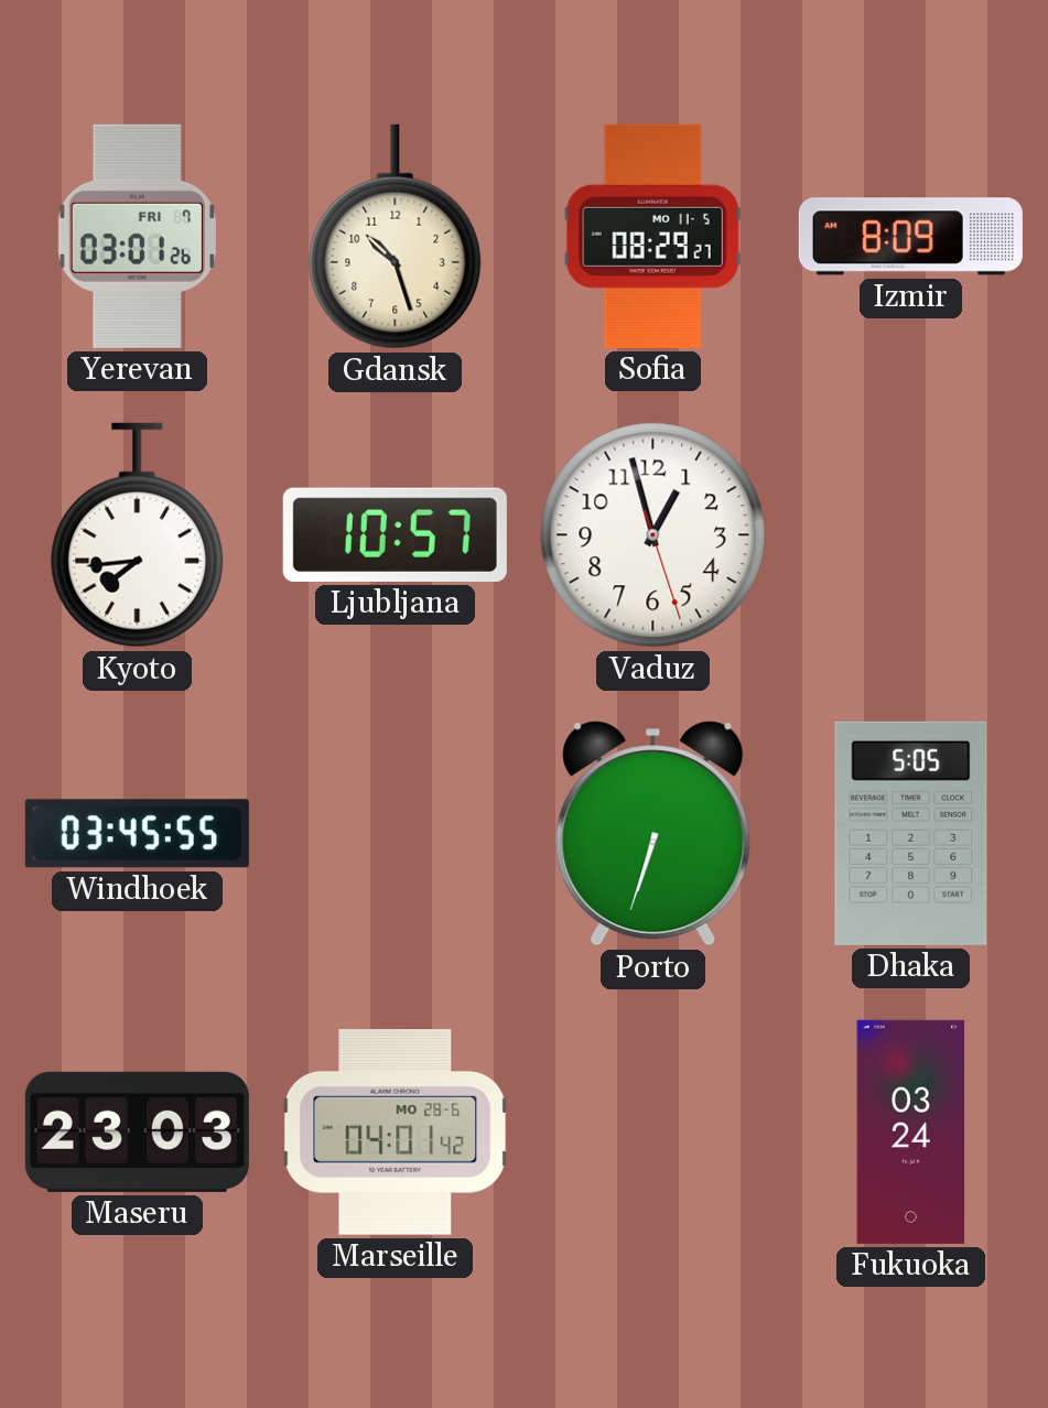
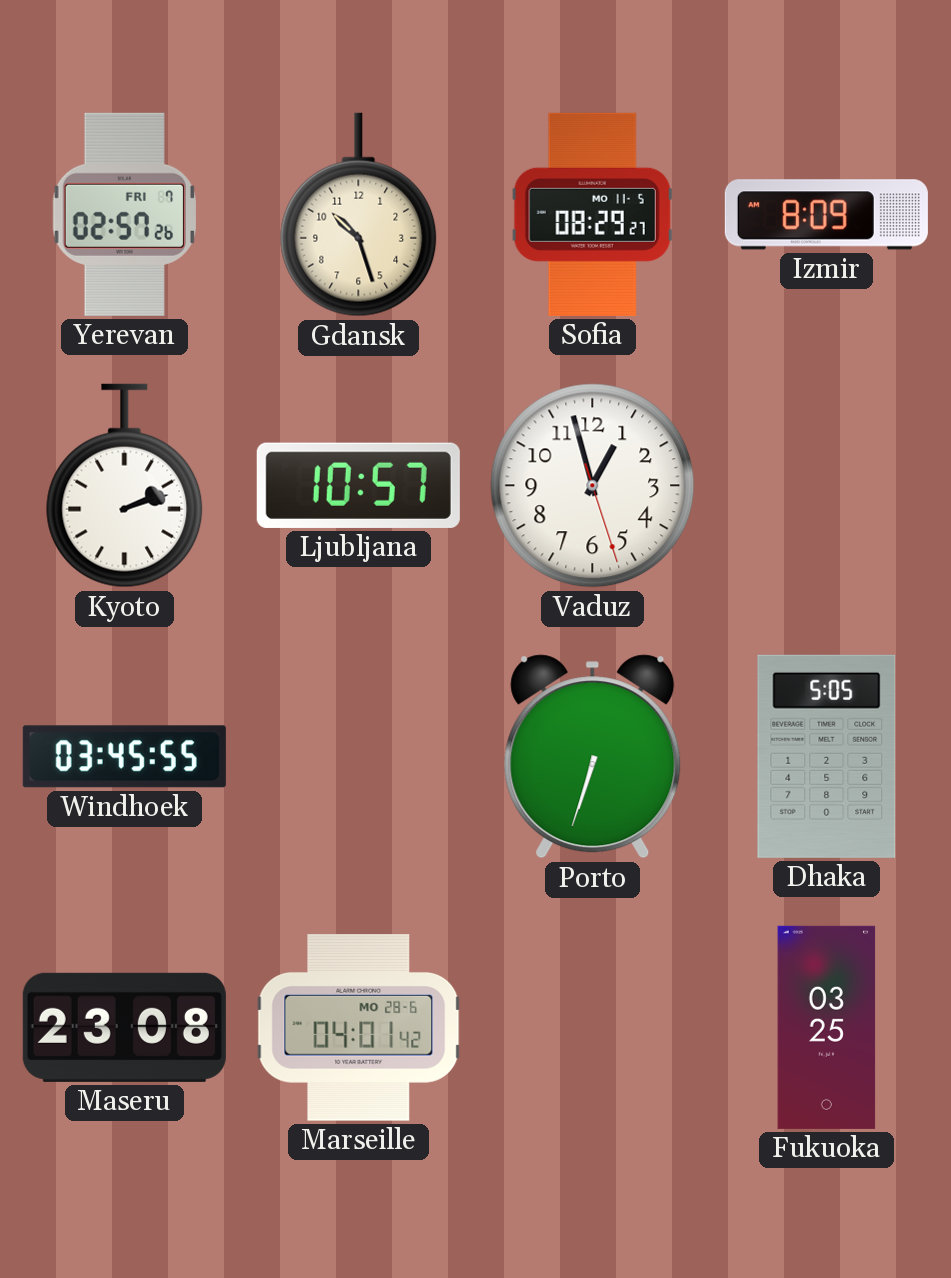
Yerevan: 03:01 -> 02:57 (124, 214)
Kyoto: 7:44 -> 2:12 (125, 486)
Maseru: 23:03 -> 23:08 (124, 1027)
Fukuoka: 03:24 -> 03:25 (827, 1027)
